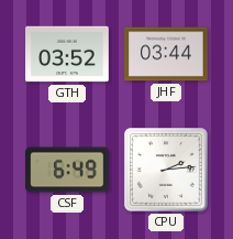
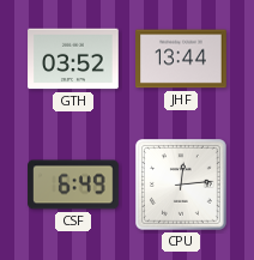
JHF: 03:44 -> 13:44 (181, 59)
CPU: 2:14 -> 12:14 (182, 186)
